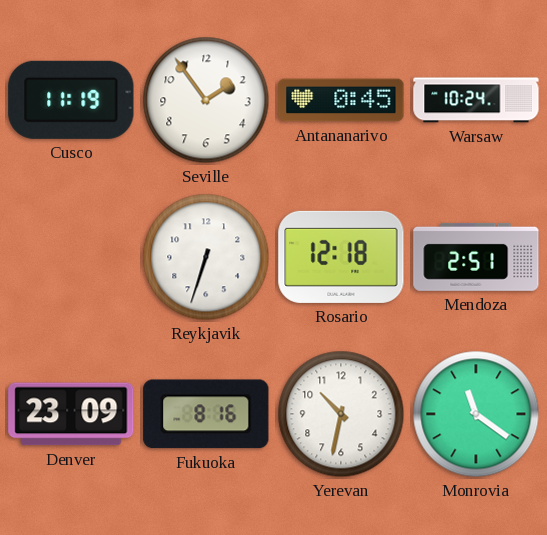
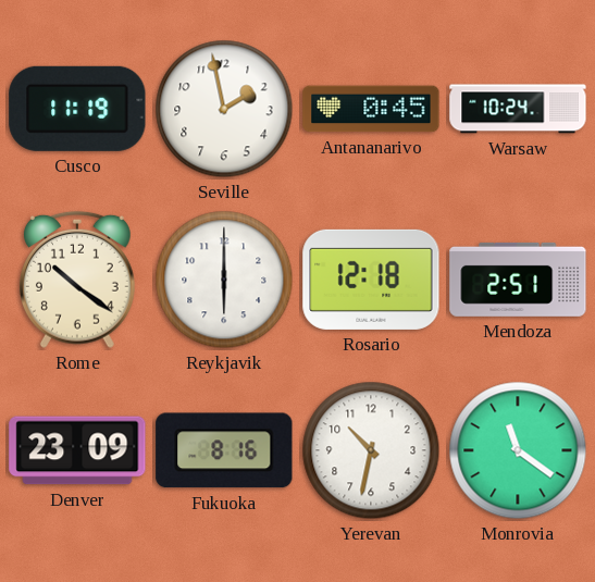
Seville: 1:54 -> 1:58 (224, 109)
Rome: none -> 10:21 (77, 280)
Reykjavik: 6:33 -> 6:00 (224, 280)
